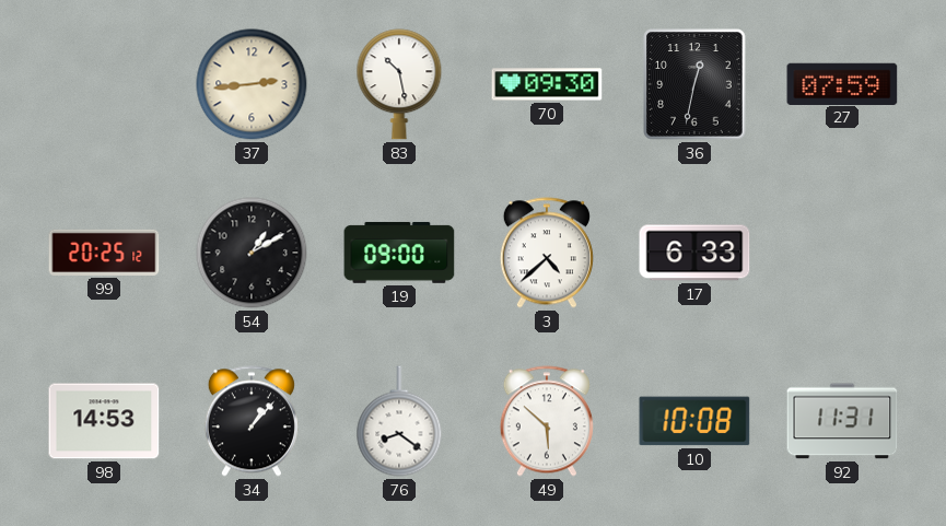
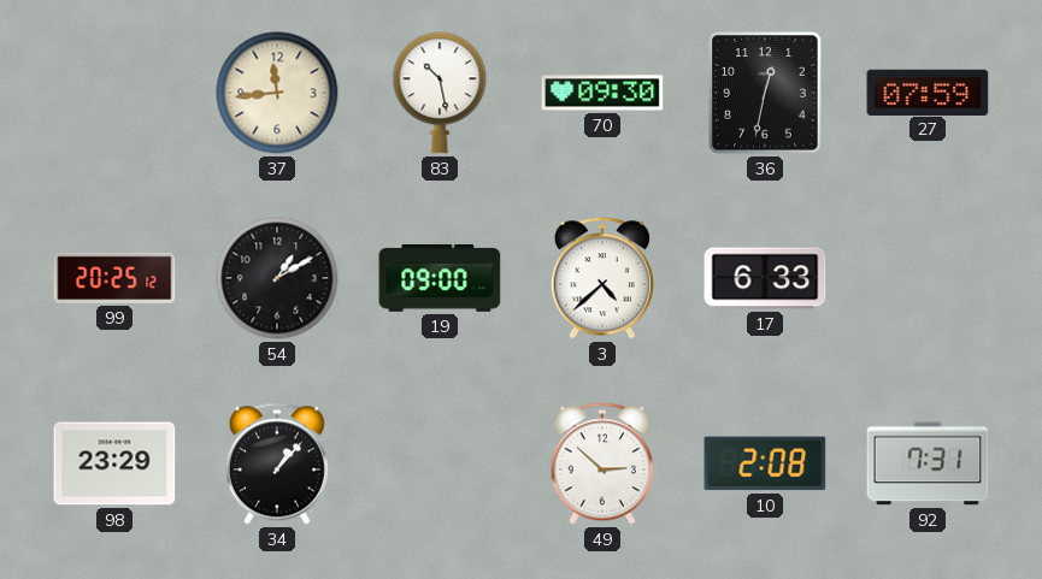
37: 2:44 -> 11:44 (277, 93)
98: 14:53 -> 23:29 (114, 463)
76: 8:21 -> none (399, 421)
49: 5:52 -> 2:52 (602, 463)
10: 10:08 -> 2:08 (765, 463)
92: 11:31 -> 7:31 (928, 463)
